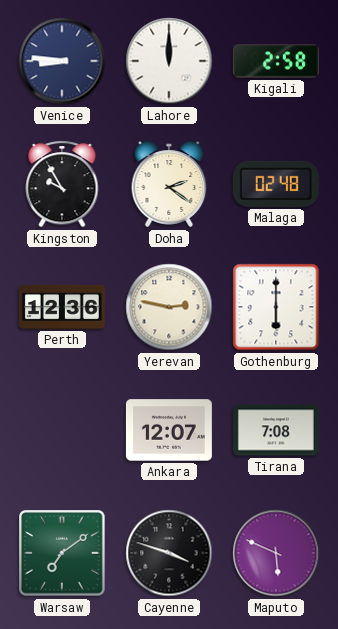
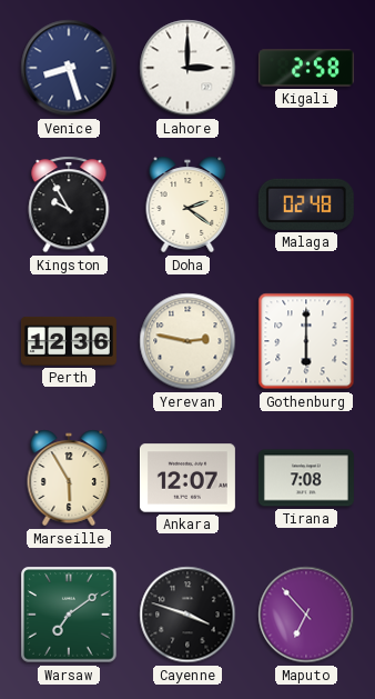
Venice: 8:46 -> 8:27 (69, 68)
Lahore: 12:00 -> 3:00 (187, 68)
Marseille: none -> 5:55 (69, 478)
Maputo: 5:49 -> 6:53 (306, 615)
